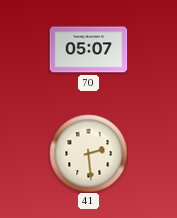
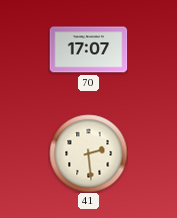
70: 05:07 -> 17:07 (88, 50)
